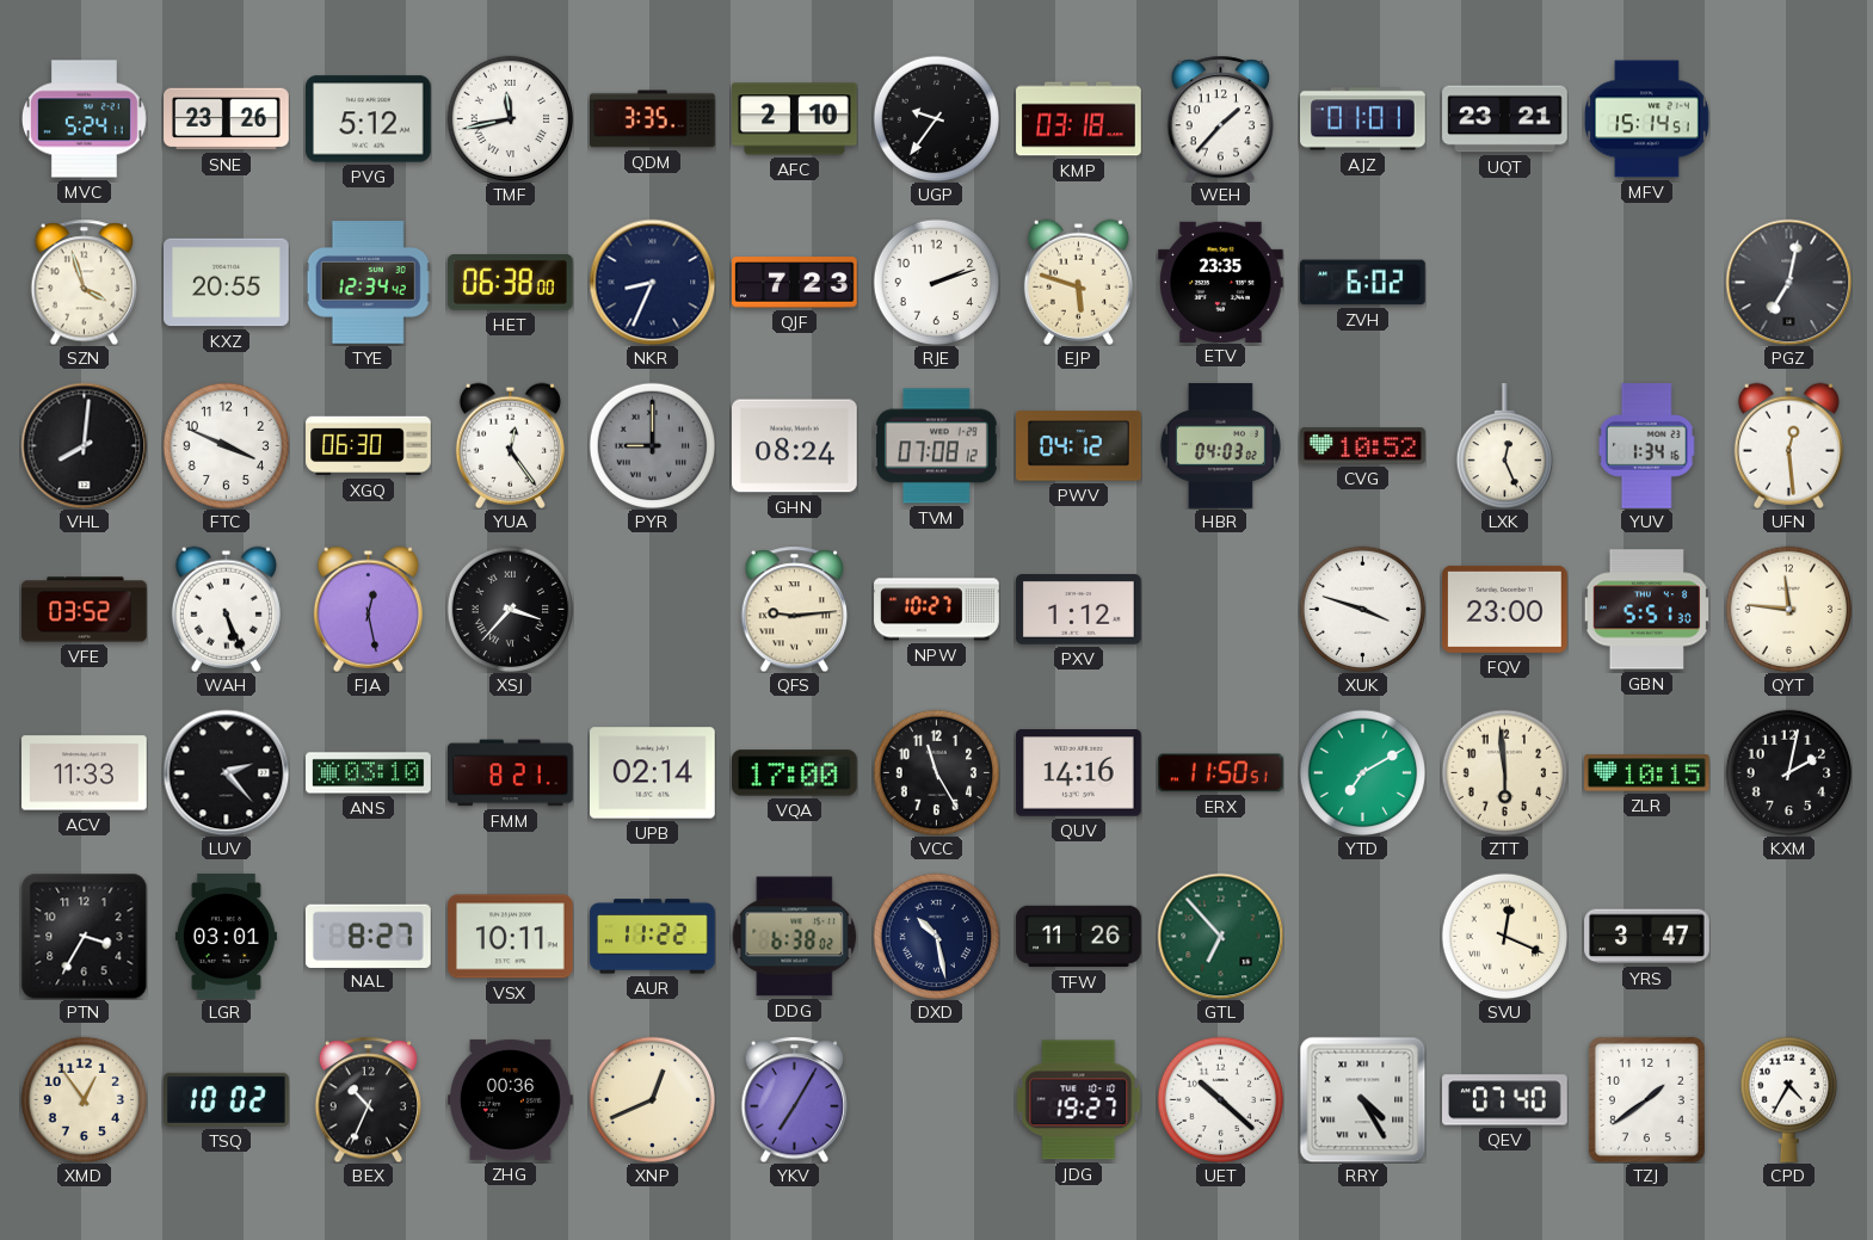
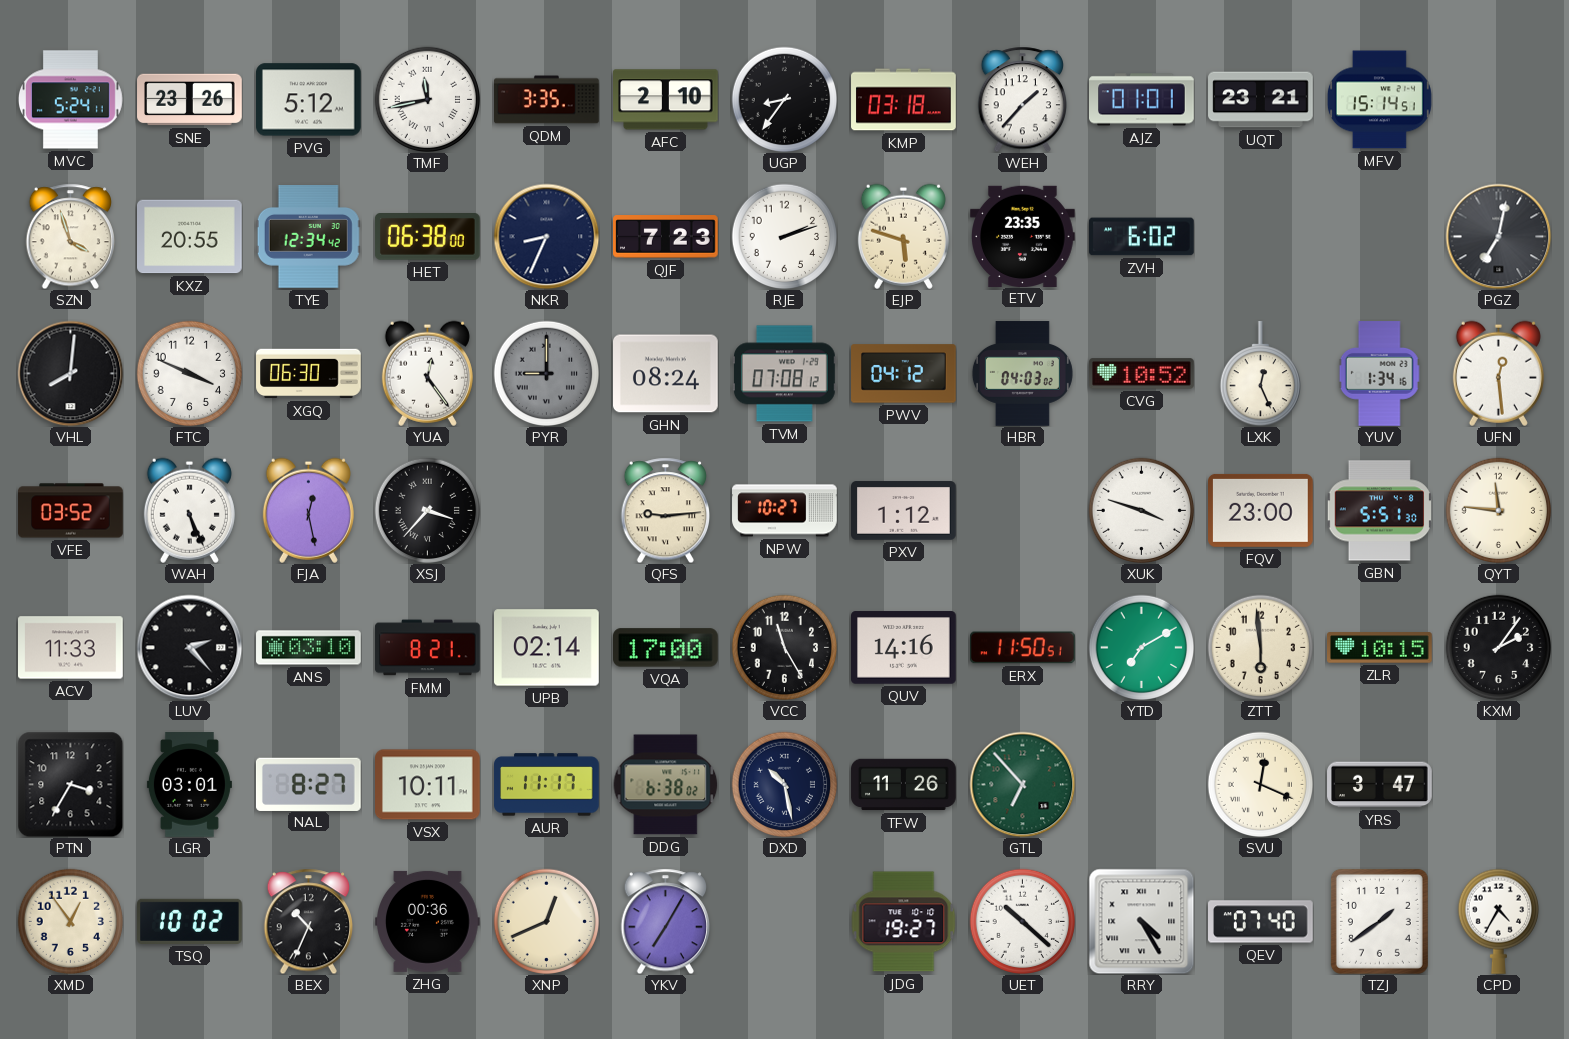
UGP: 9:36 -> 8:36 (784, 99)
KXM: 2:02 -> 2:06 (1498, 647)
AUR: 11:22 -> 11:17 (547, 785)
